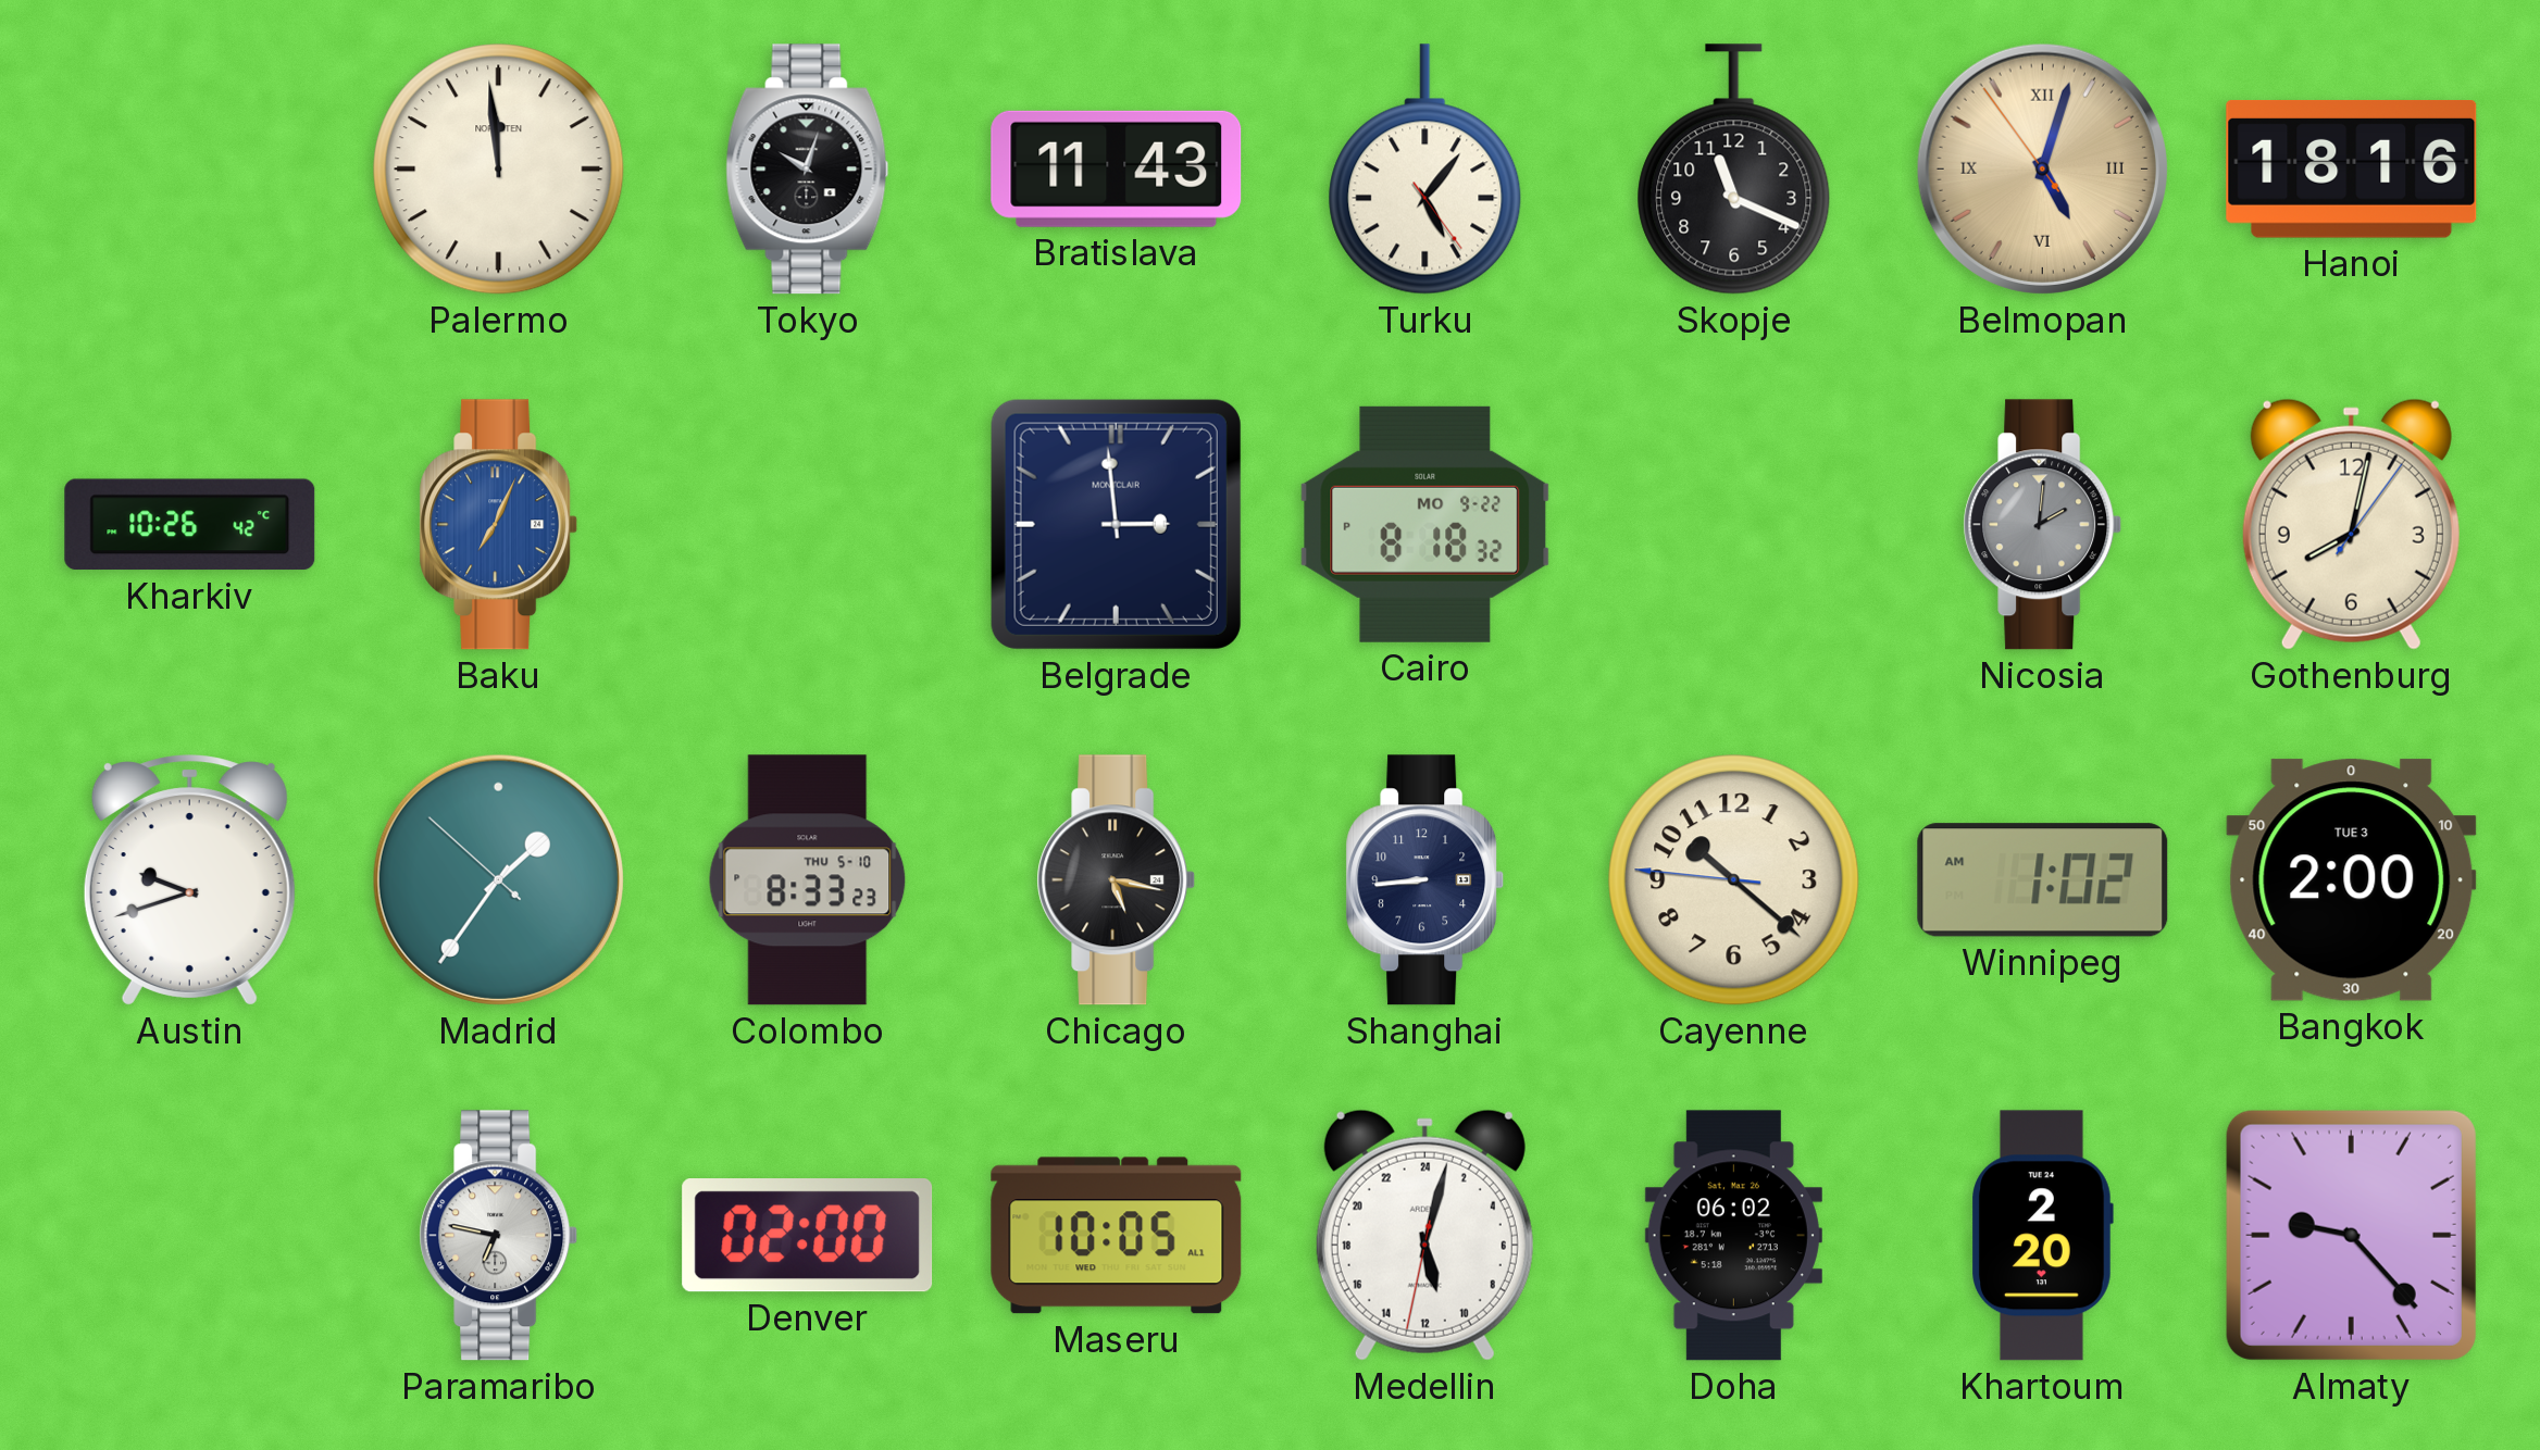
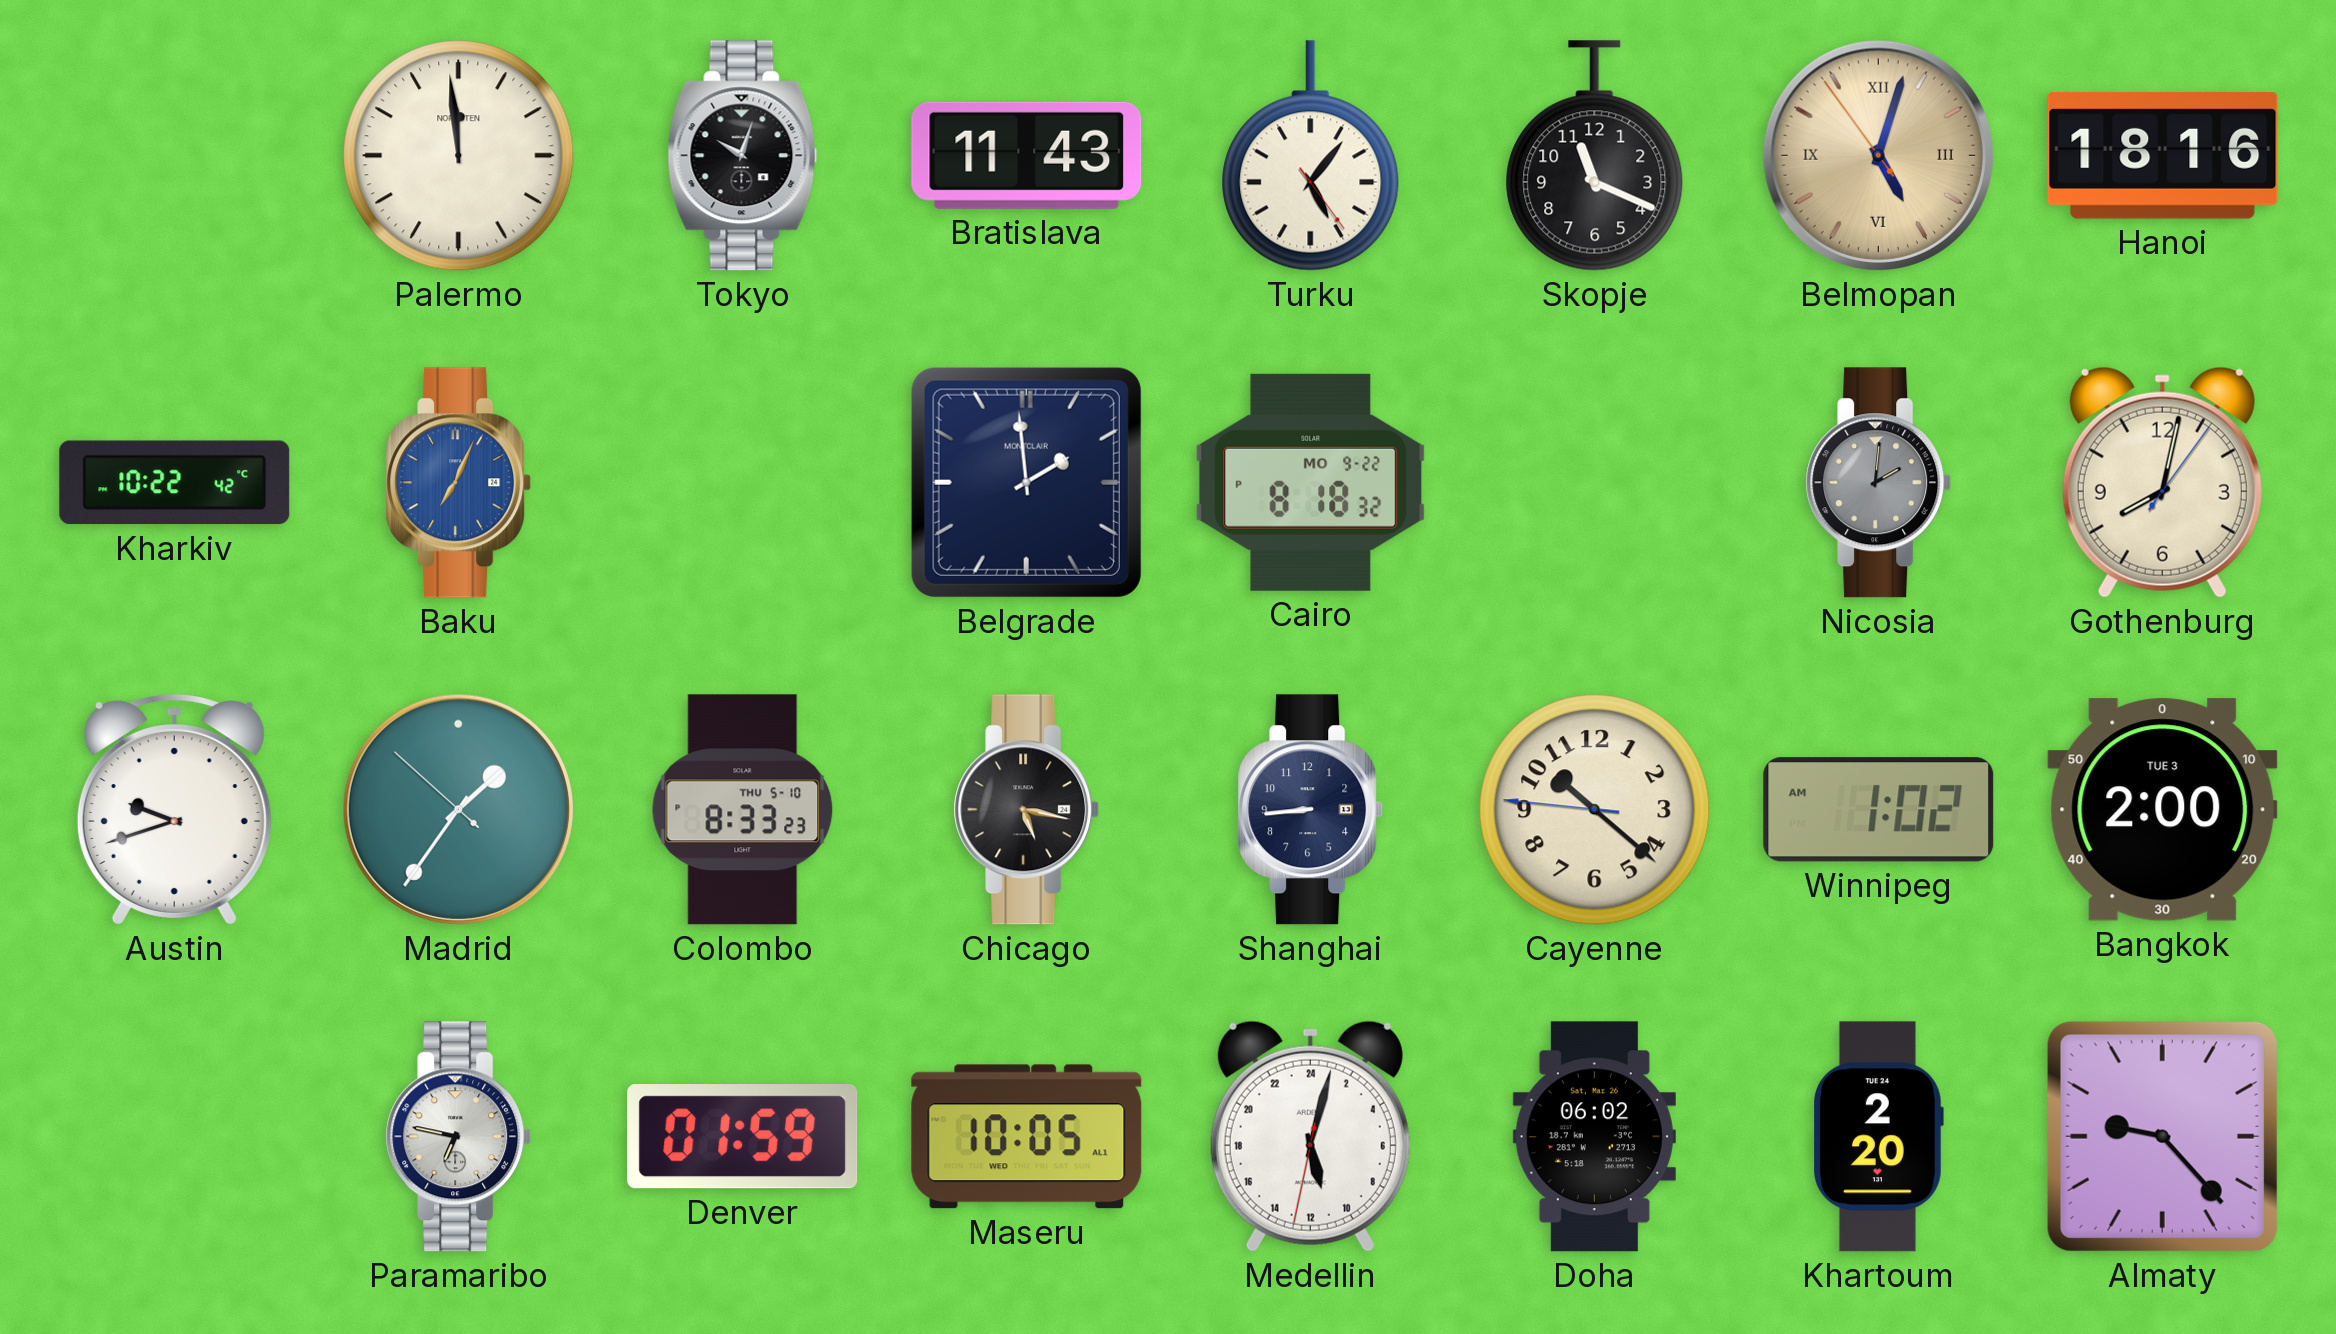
Kharkiv: 10:26 -> 10:22 (175, 483)
Belgrade: 2:59 -> 1:59 (1026, 482)
Denver: 02:00 -> 01:59 (743, 1137)
